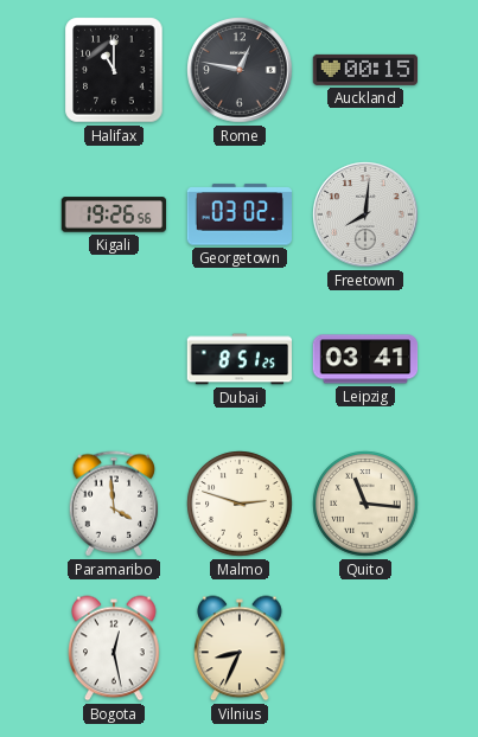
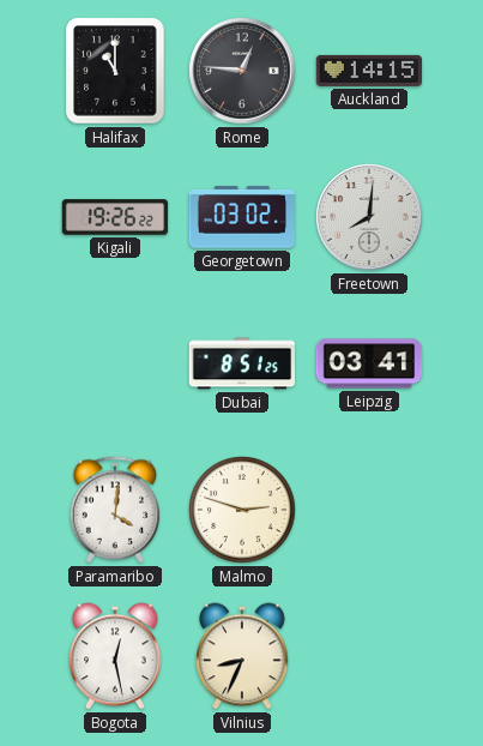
Rome: 12:47 -> 12:46 (242, 71)
Auckland: 00:15 -> 14:15 (369, 71)
Kigali: 19:26:56 -> 19:26:22 (115, 217)
Paramaribo: 3:59 -> 4:01 (115, 510)
Quito: 11:16 -> none (365, 504)
